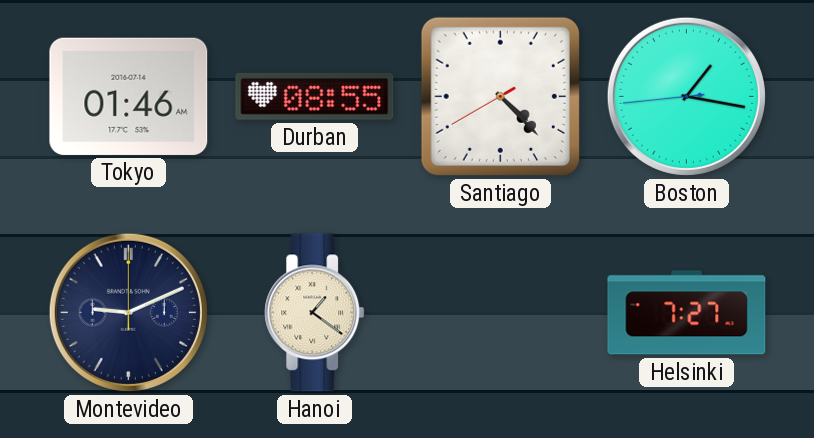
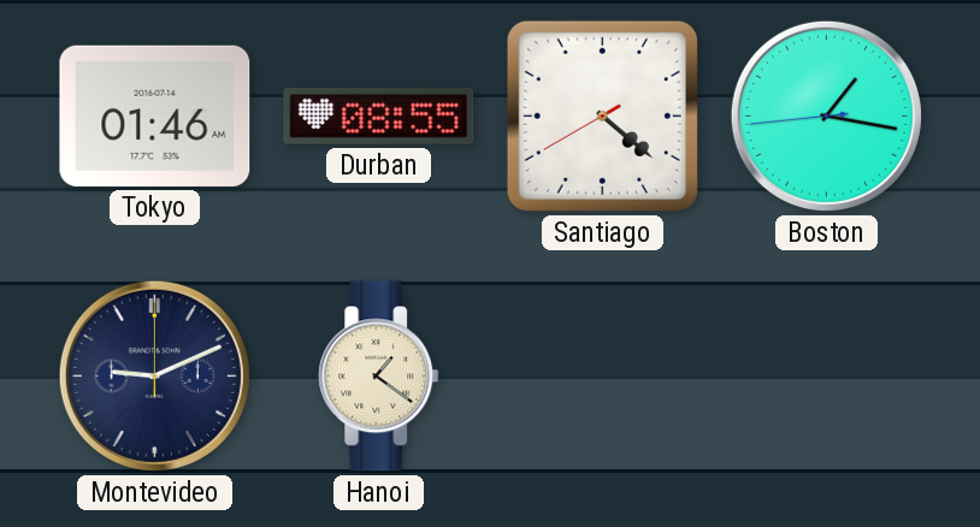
Santiago: 4:22 -> 4:21 (602, 116)
Helsinki: 7:27 -> none (687, 313)
